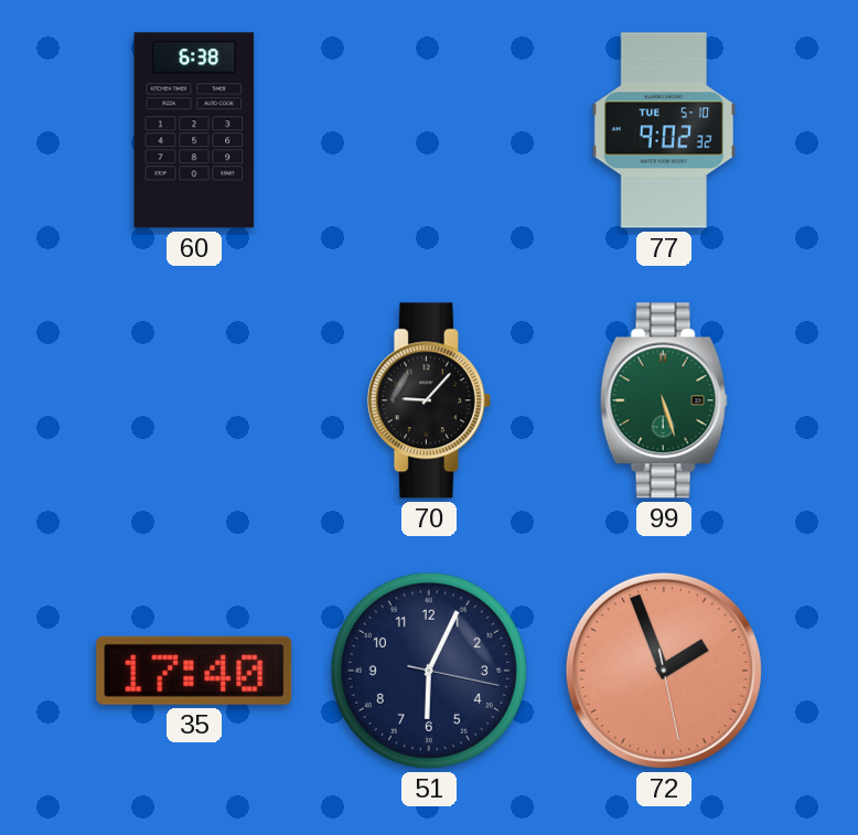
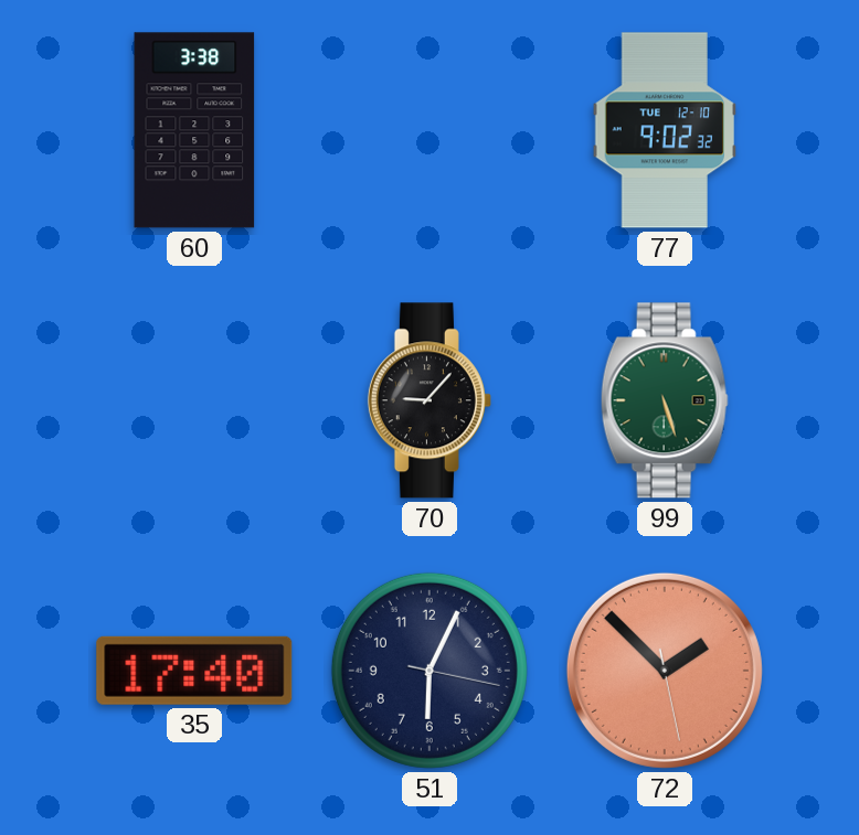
60: 6:38 -> 3:38 (194, 130)
77 date: TUE 5-10 -> TUE 12-10 (665, 130)
72: 1:56 -> 1:52 (665, 671)
